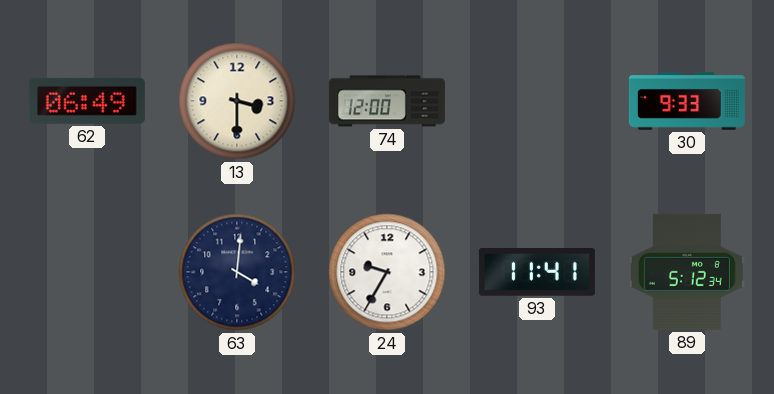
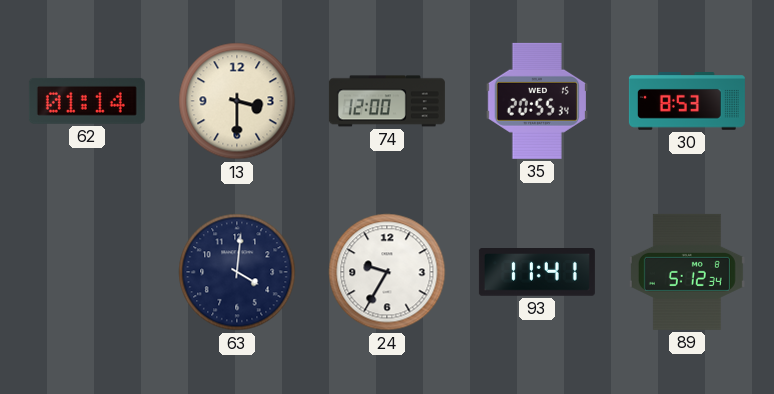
62: 06:49 -> 01:14 (87, 101)
35: none -> 20:55 (537, 101)
30: 9:33 -> 8:53 (687, 102)
